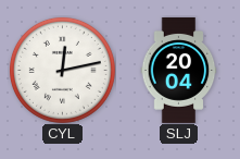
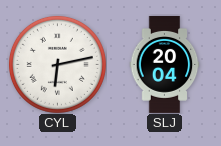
CYL: 12:13 -> 6:13 (57, 64)
